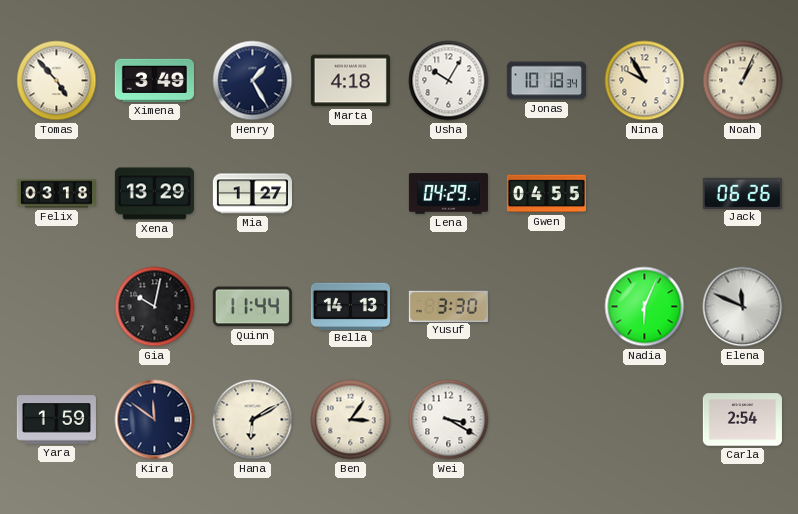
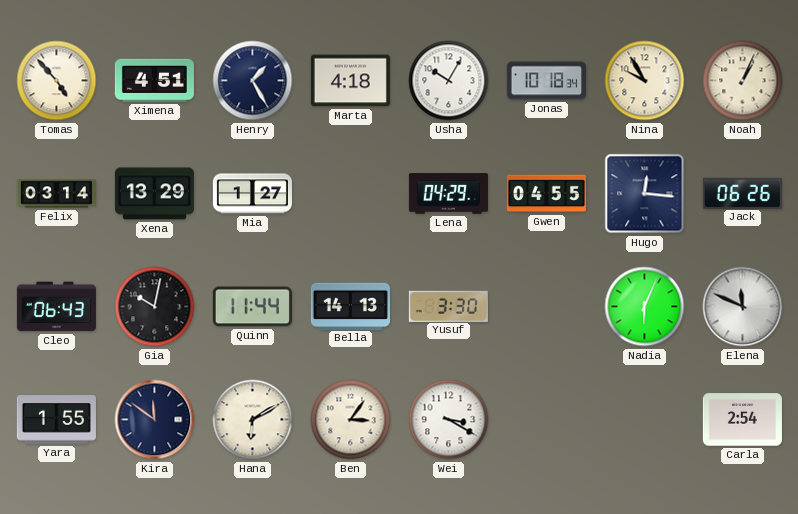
Ximena: 3:49 -> 4:51 (154, 80)
Felix: 03:18 -> 03:14 (56, 194)
Hugo: none -> 12:16 (645, 194)
Cleo: none -> 06:43 (56, 307)
Yara: 1:59 -> 1:55 (56, 420)
